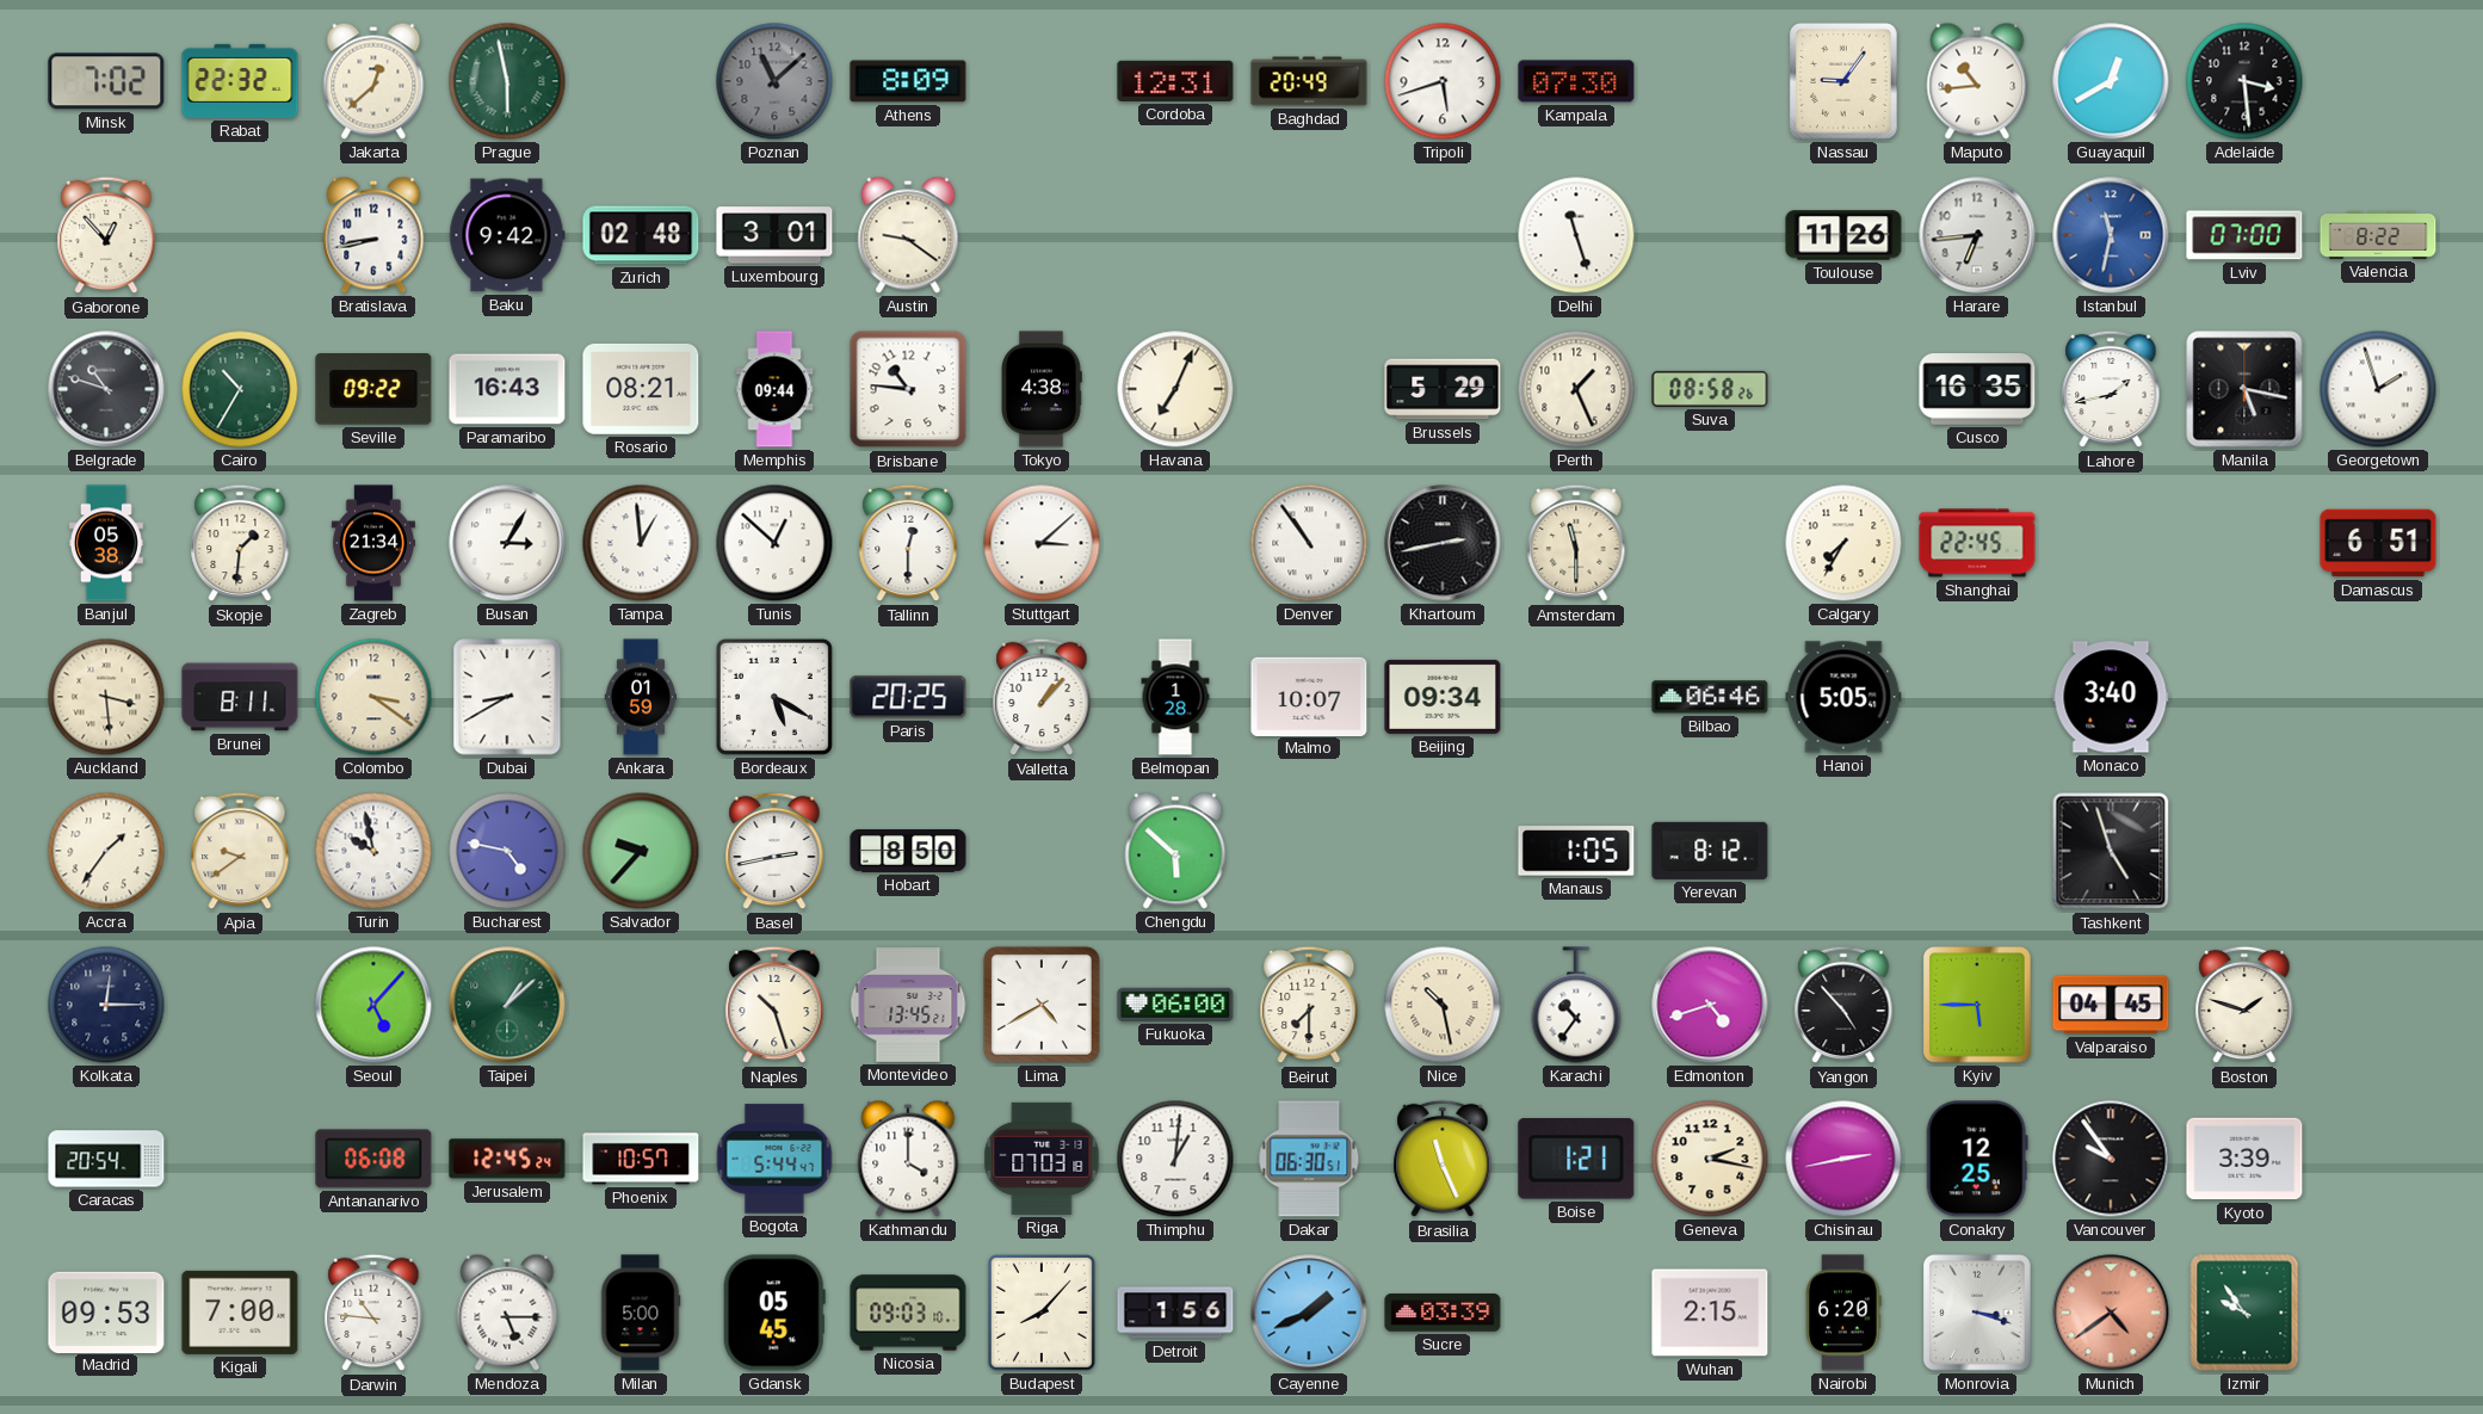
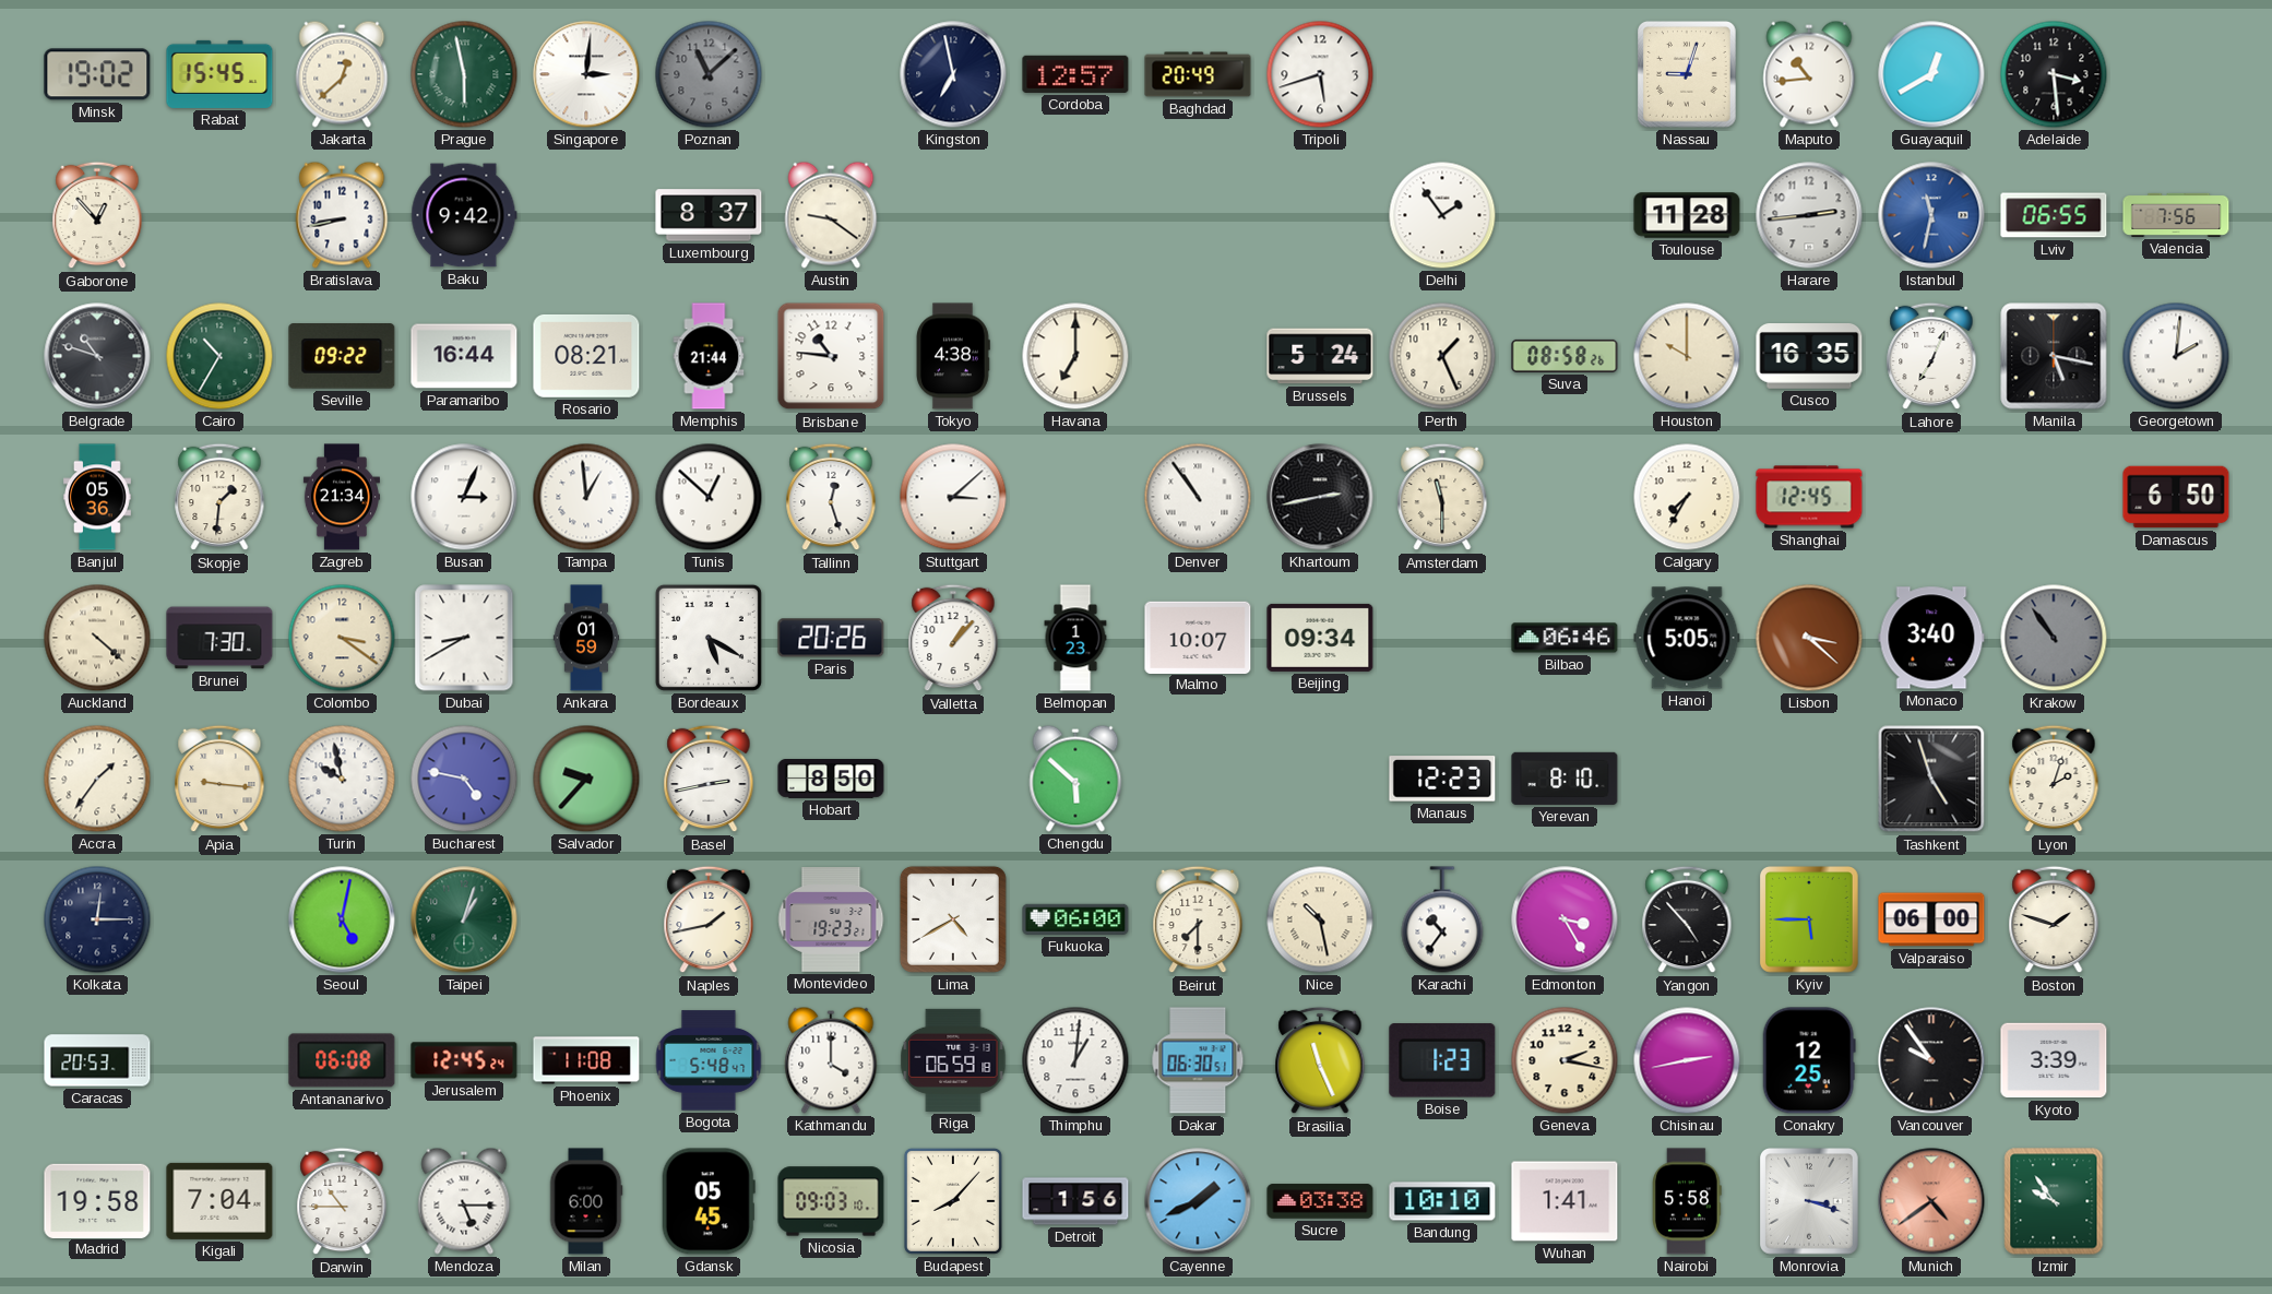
Minsk: 7:02 -> 19:02 (97, 74)
Rabat: 22:32 -> 15:45 (219, 74)
Singapore: none -> 3:01 (586, 74)
Athens: 8:09 -> none (908, 81)
Kingston: none -> 6:58 (953, 74)
Cordoba: 12:31 -> 12:57 (1075, 74)
Kampala: 07:30 -> none (1576, 81)
Nassau: 9:06 -> 9:03 (1688, 74)
Zurich: 02:48 -> none (641, 235)
Luxembourg: 3:01 -> 8:37 (709, 215)
Delhi: 11:27 -> 1:54 (1442, 215)
Toulouse: 11:26 -> 11:28 (1687, 215)
Harare: 6:44 -> 2:44 (1809, 215)
Lviv: 07:00 -> 06:55 (2054, 215)
Valencia: 8:22 -> 7:56 (2176, 215)
Paramaribo: 16:43 -> 16:44 (464, 356)
Memphis: 09:44 -> 21:44 (709, 356)
Havana: 7:04 -> 7:00 (1075, 356)
Brussels: 5:29 -> 5:24 (1320, 356)
Houston: none -> 10:00 (1687, 356)
Lahore: 1:43 -> 7:04 (1931, 356)
Georgetown: 1:57 -> 2:01 (2176, 356)
Banjul: 05:38 -> 05:36 (97, 497)
Busan: 3:05 -> 3:04 (464, 497)
Tallinn: 12:30 -> 12:27 (831, 497)
Shanghai: 22:45 -> 12:45 (1809, 497)
Damascus: 6:51 -> 6:50 (2176, 497)
Auckland: 3:29 -> 4:22 (97, 638)
Brunei: 8:11 -> 7:30 (219, 638)
Paris: 20:25 -> 20:26 (831, 638)
Belmopan: 1:28 -> 1:23 (1075, 638)
Lisbon: none -> 3:22 (1809, 638)
Krakow: none -> 10:54 (2054, 638)
Apia: 9:39 -> 9:16 (219, 779)
Manaus: 1:05 -> 12:23 (1442, 779)
Yerevan: 8:12 -> 8:10 (1565, 779)
Lyon: none -> 2:03 (2054, 779)
Seoul: 5:07 -> 5:02 (342, 919)
Taipei: 1:08 -> 1:03 (464, 919)
Naples: 10:27 -> 1:43 (709, 919)
Montevideo: 13:45 -> 19:23 (831, 919)
Edmonton: 4:42 -> 3:25 (1565, 919)
Valparaiso: 04:45 -> 06:00 (1931, 919)
Caracas: 20:54 -> 20:53 (97, 1060)
Phoenix: 10:57 -> 11:08 (586, 1060)
Bogota: 5:44 -> 5:48 (709, 1060)
Riga: 07:03 -> 06:59 (953, 1060)
Boise: 1:21 -> 1:23 (1442, 1060)
Madrid: 09:53 -> 19:58 (97, 1200)
Kigali: 7:00 -> 7:04 (219, 1201)
Darwin: 10:46 -> 10:45 (342, 1201)
Milan: 5:00 -> 6:00 (586, 1201)
Sucre: 03:39 -> 03:38 (1320, 1201)
Bandung: none -> 10:10 (1442, 1201)
Wuhan: 2:15 -> 1:41 (1565, 1201)
Nairobi: 6:20 -> 5:58 (1688, 1201)
